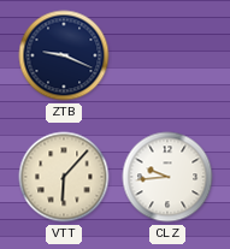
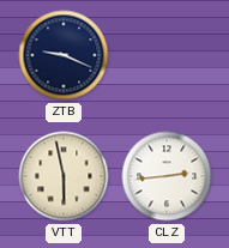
VTT: 6:07 -> 5:58 (64, 176)
CLZ: 9:44 -> 2:44 (167, 176)
